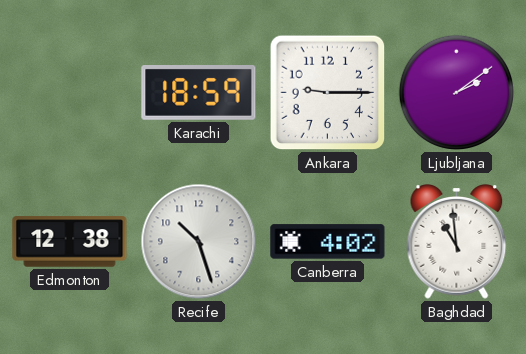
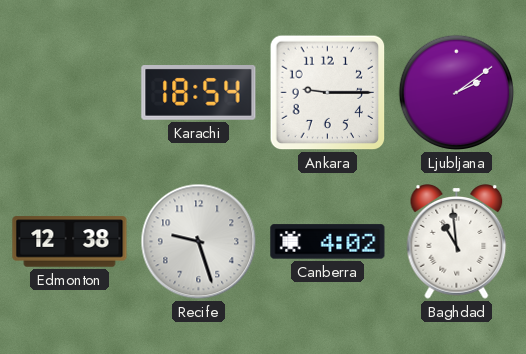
Karachi: 18:59 -> 18:54 (199, 93)
Recife: 10:27 -> 9:27 (199, 242)
